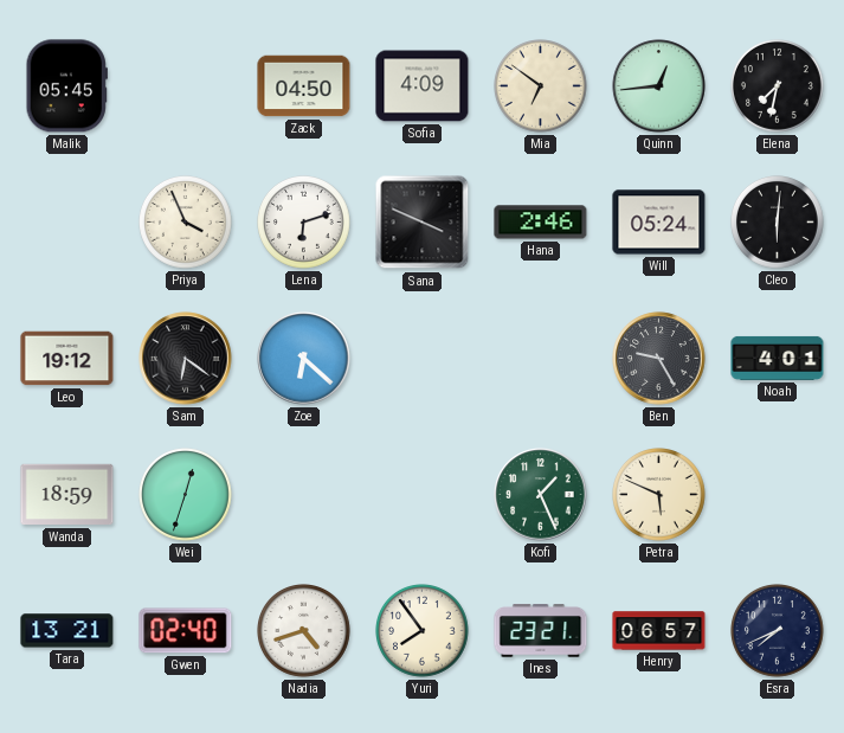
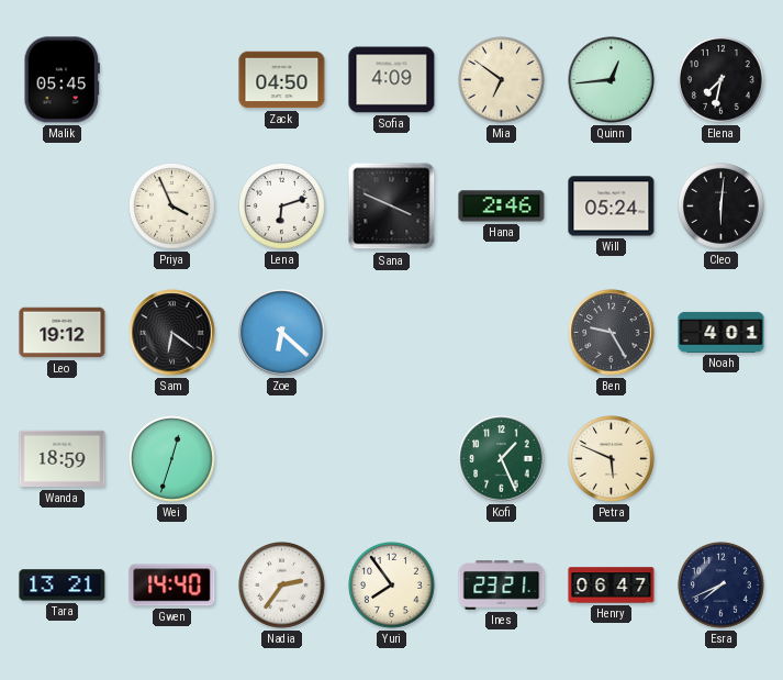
Gwen: 02:40 -> 14:40 (172, 586)
Nadia: 4:42 -> 2:36 (282, 586)
Henry: 06:57 -> 06:47 (612, 586)
